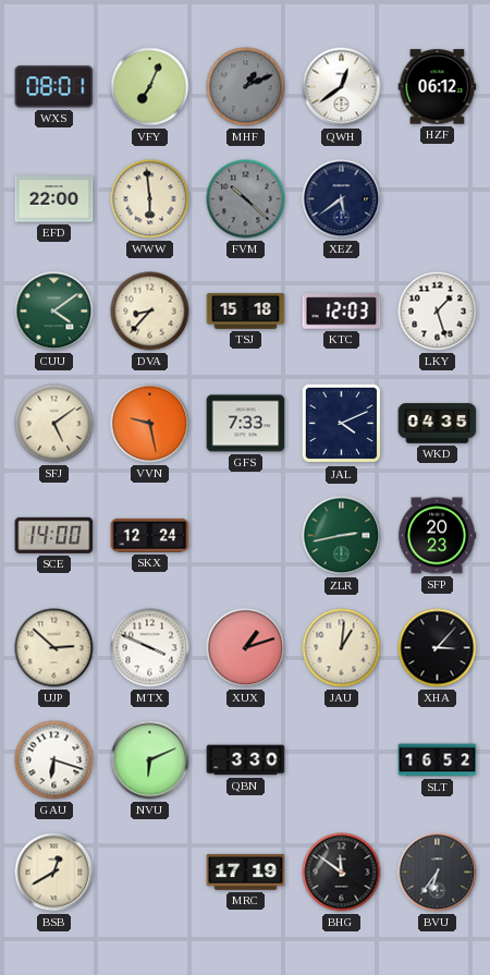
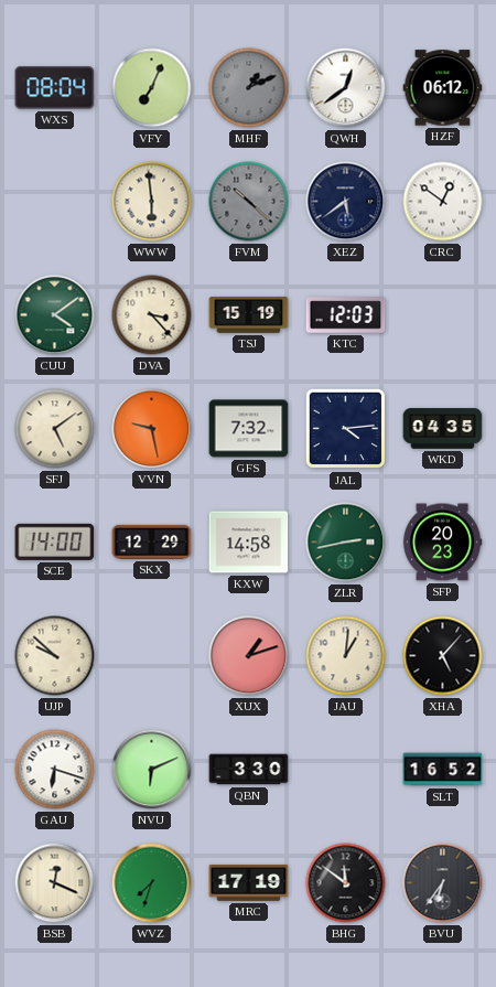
WXS: 08:01 -> 08:04 (55, 88)
EFD: 22:00 -> none (54, 199)
CRC: none -> 12:51 (443, 202)
DVA: 8:37 -> 3:23 (152, 315)
TSJ: 15:18 -> 15:19 (249, 315)
LKY: 1:27 -> none (438, 312)
GFS: 7:33 -> 7:32 (249, 429)
JAL: 4:11 -> 4:14 (346, 429)
SKX: 12:24 -> 12:29 (152, 541)
KXW: none -> 14:58 (249, 543)
UJP: 2:52 -> 9:52 (55, 656)
MTX: 3:49 -> none (150, 648)
XHA: 3:07 -> 5:07 (443, 656)
BSB: 12:40 -> 12:19 (55, 883)
WVZ: none -> 7:33 (152, 883)
